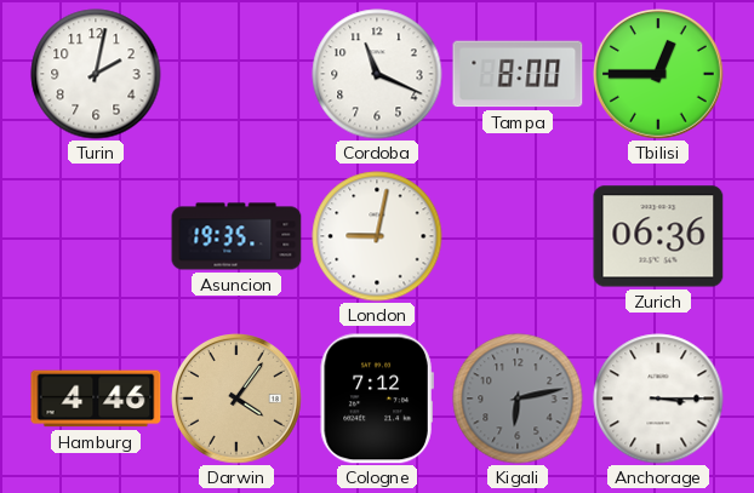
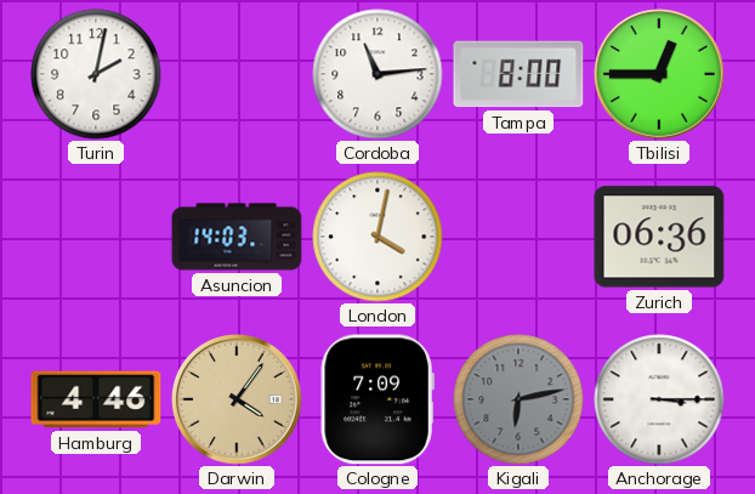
Cordoba: 11:19 -> 11:14 (377, 74)
Asuncion: 19:35 -> 14:03 (237, 237)
London: 9:02 -> 4:02 (377, 237)
Cologne: 7:12 -> 7:09 (377, 399)
